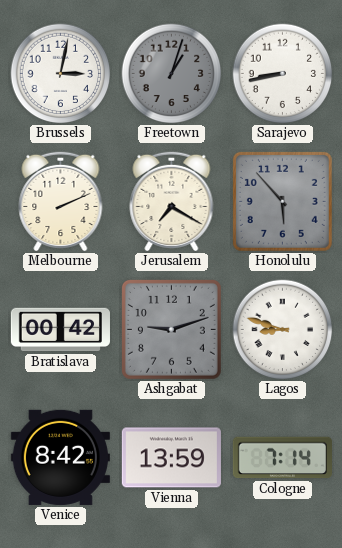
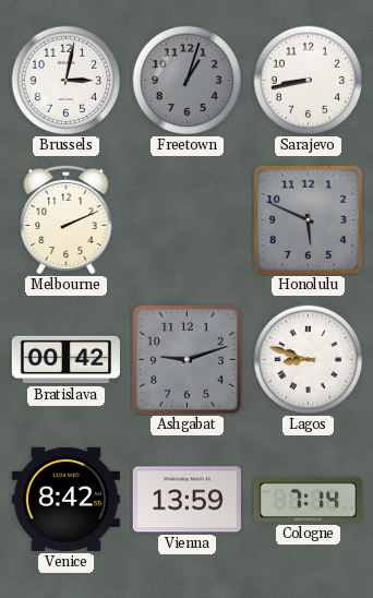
Jerusalem: 7:20 -> none (172, 201)
Honolulu: 5:53 -> 5:49 (308, 219)
